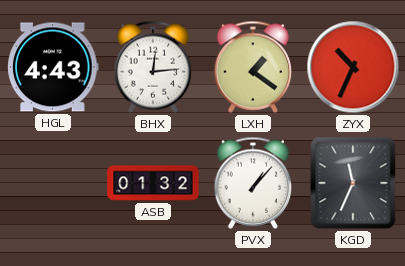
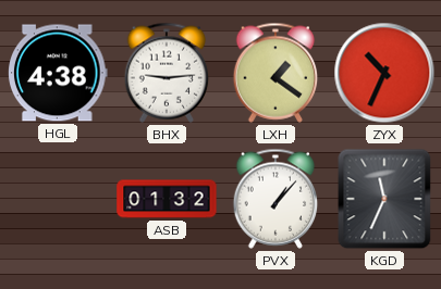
HGL: 4:43 -> 4:38 (59, 73)
BHX: 12:14 -> 9:14 (167, 73)
